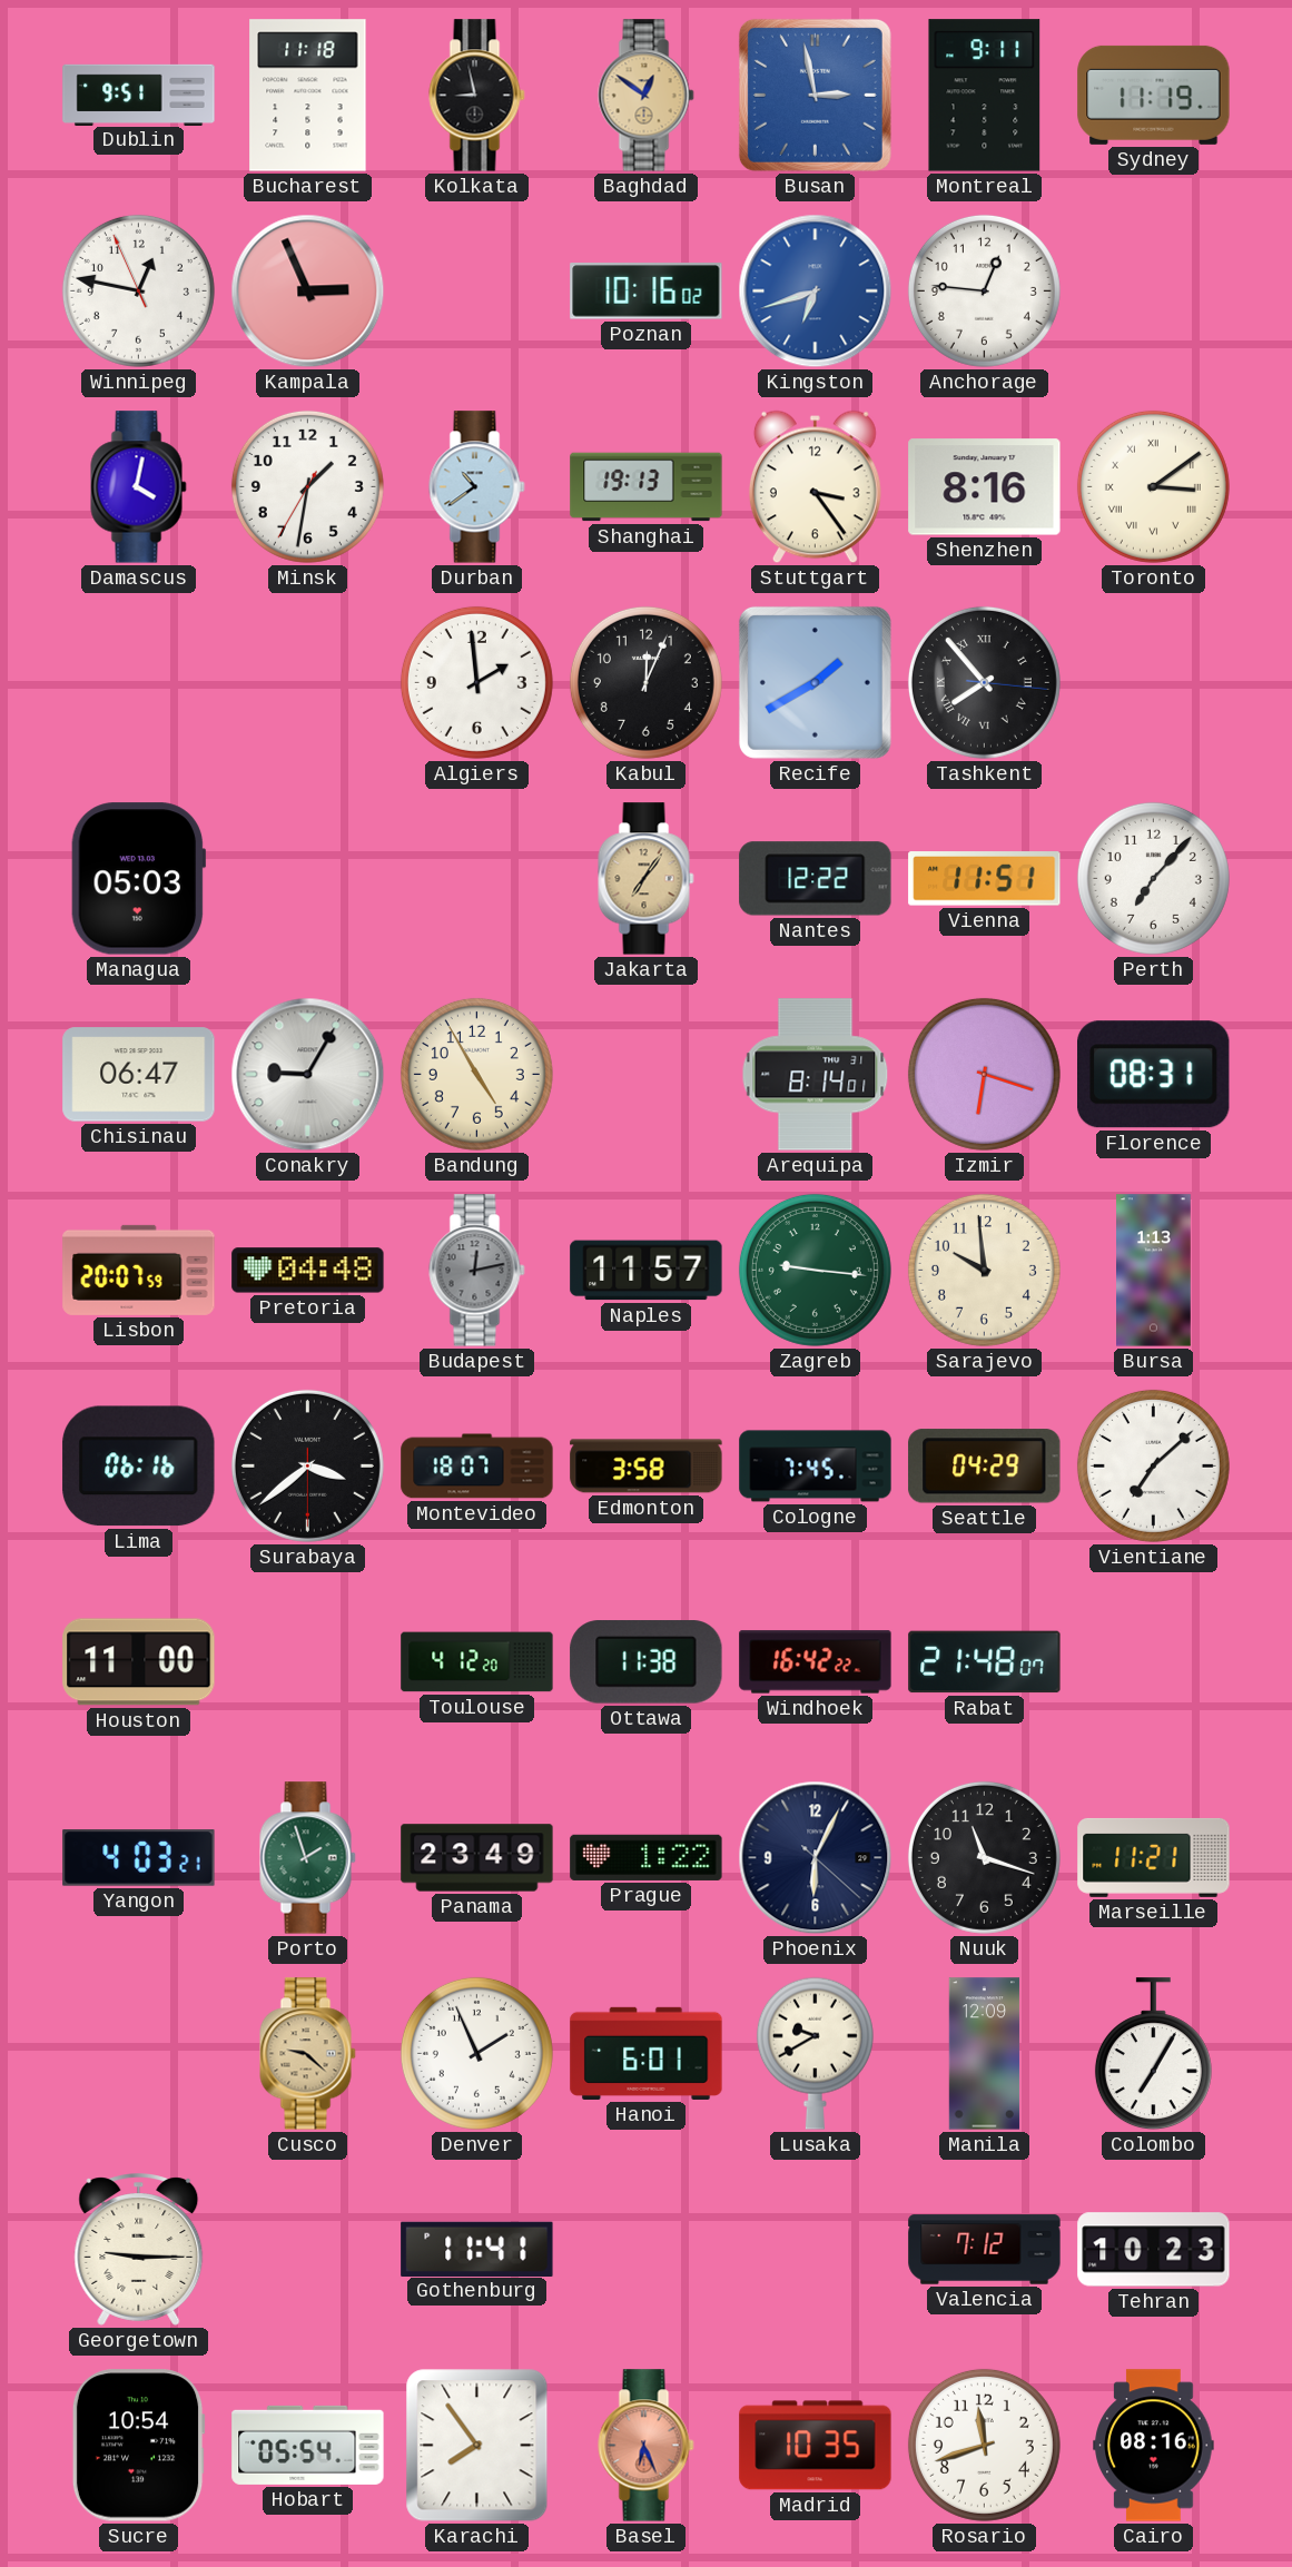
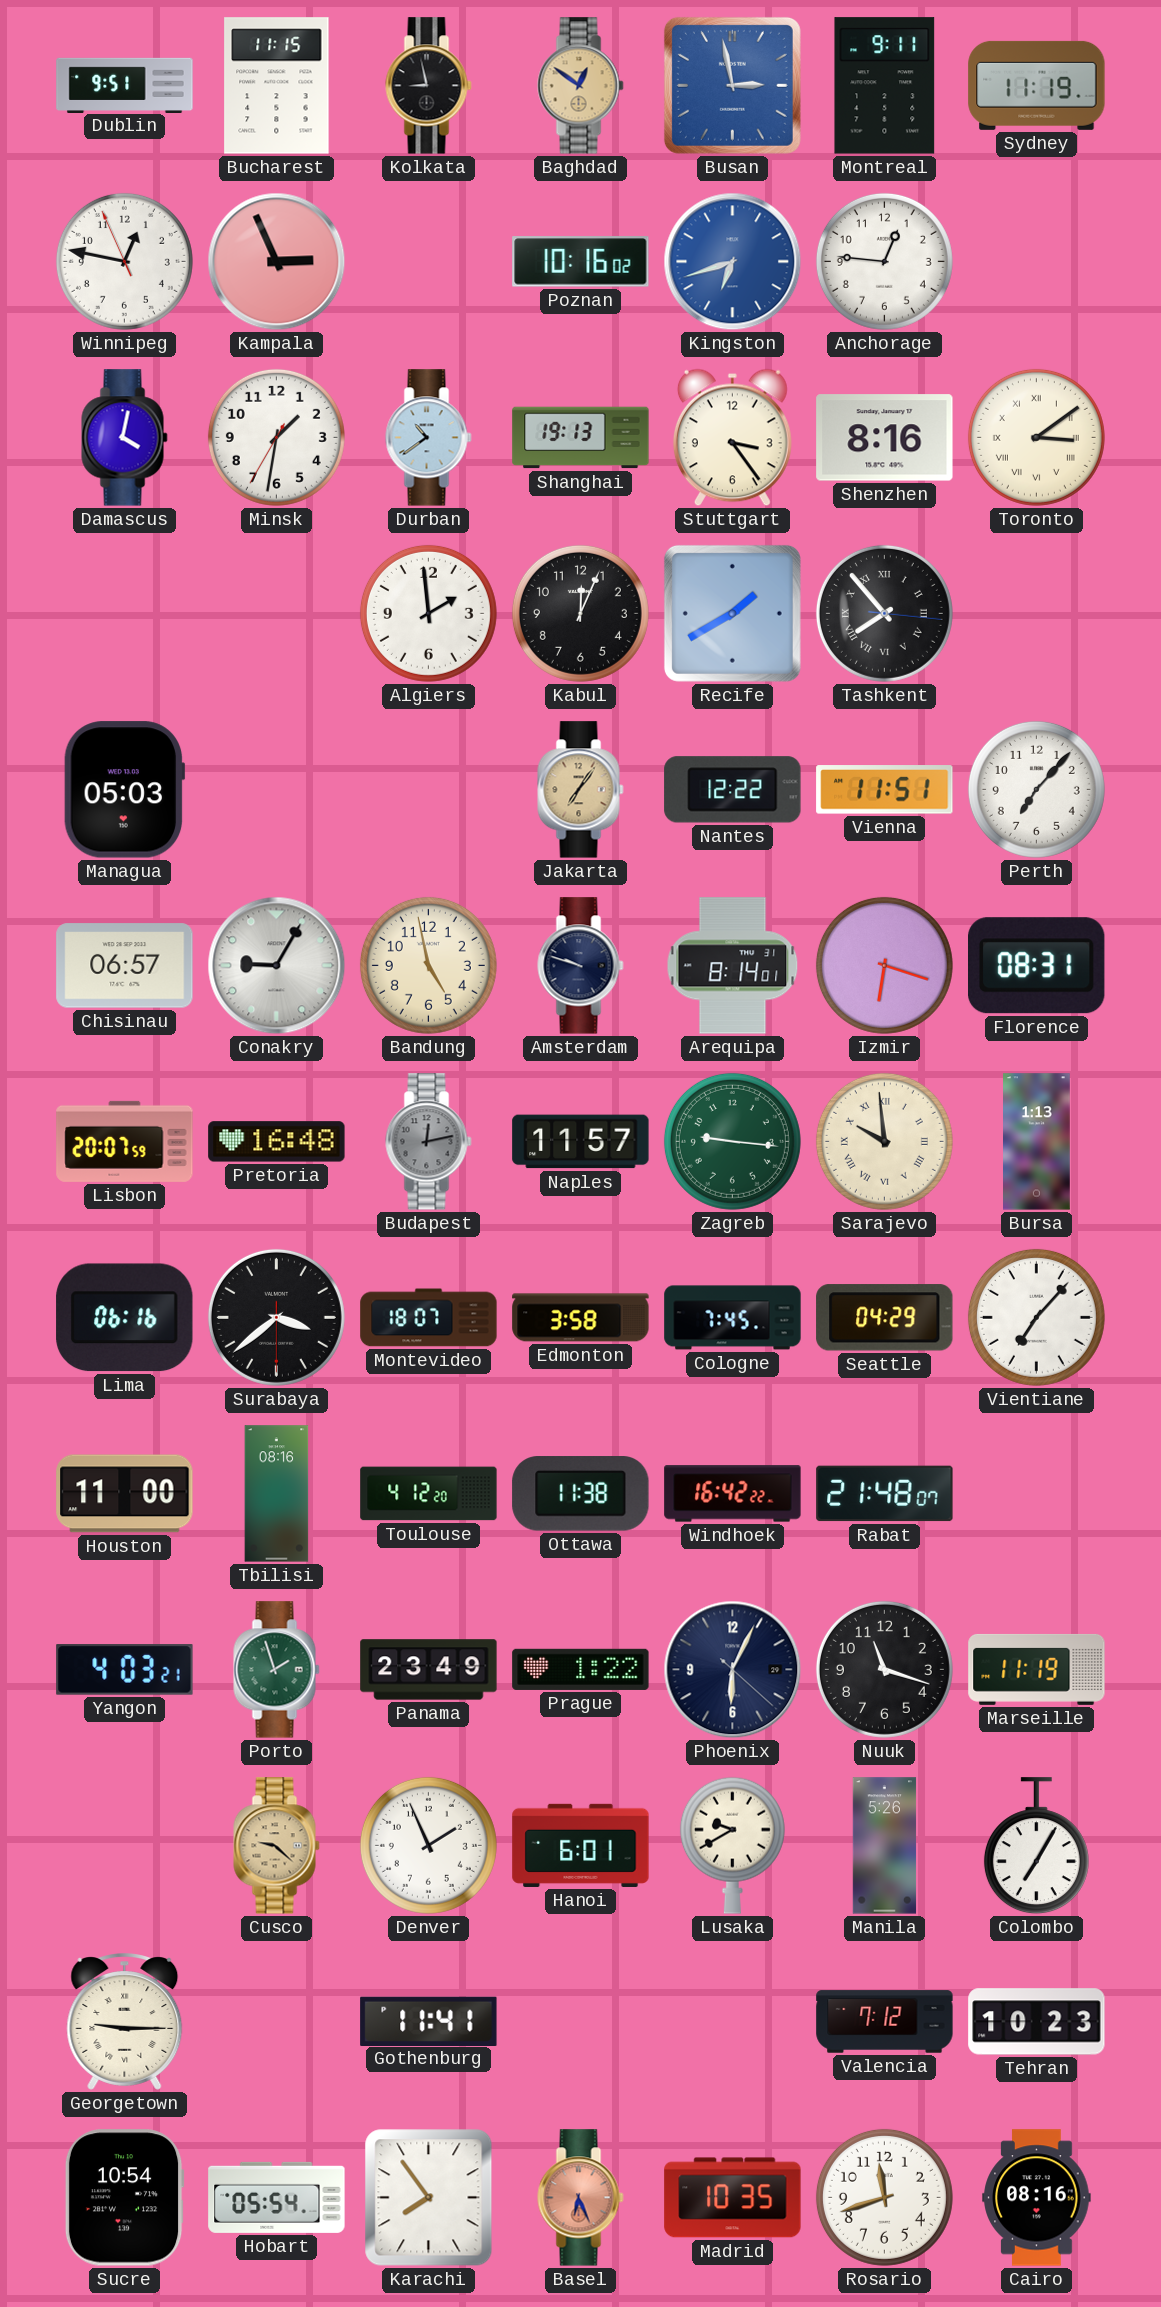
Bucharest: 11:18 -> 11:15 (277, 86)
Chisinau: 06:47 -> 06:57 (125, 966)
Bandung: 4:55 -> 4:58 (428, 965)
Amsterdam: none -> 9:48 (581, 966)
Pretoria: 04:48 -> 16:48 (277, 1142)
Sarajevo numerals: Arabic -> Roman (884, 1141)
Vientiane: 7:08 -> 7:07 (1036, 1317)
Tbilisi: none -> 08:16 (277, 1494)
Marseille: 11:21 -> 11:19 (1037, 1669)
Manila: 12:09 -> 5:26 (885, 1846)
